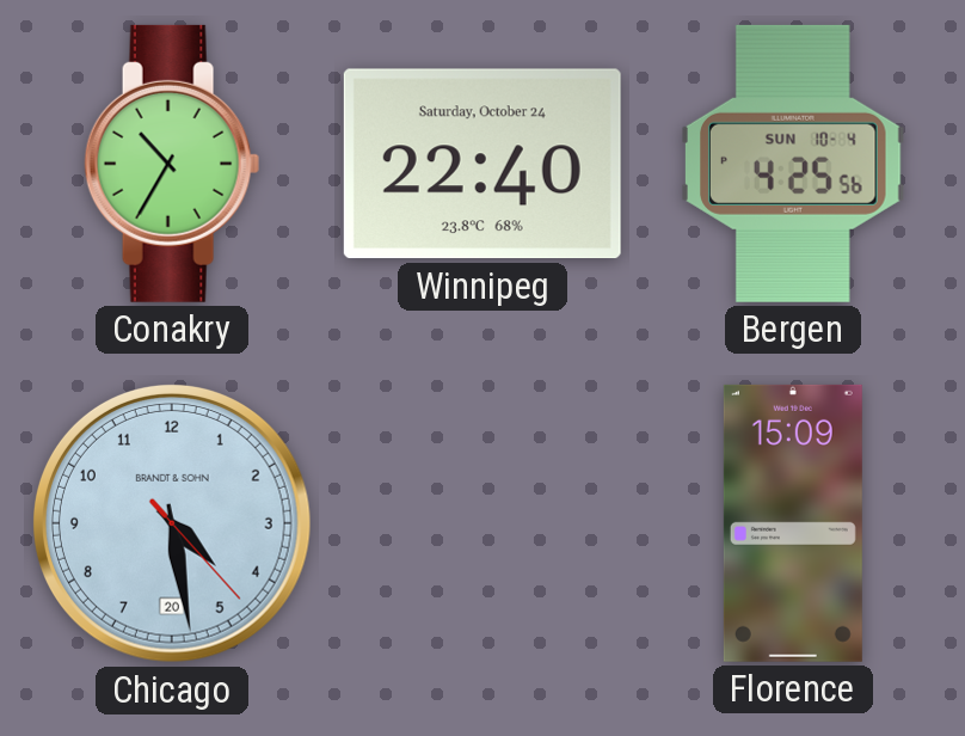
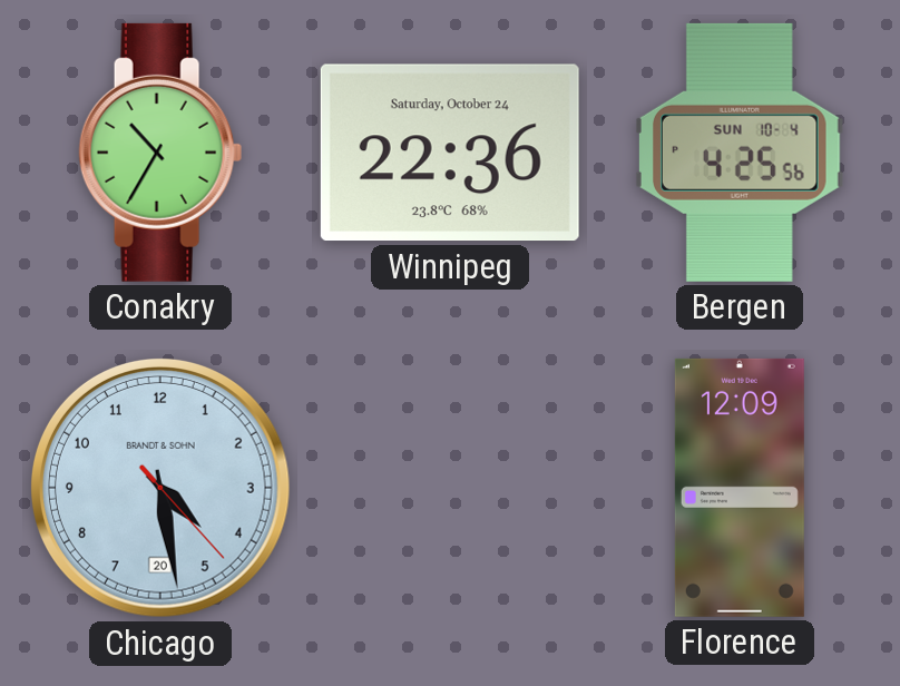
Winnipeg: 22:40 -> 22:36 (450, 153)
Florence: 15:09 -> 12:09 (740, 488)
